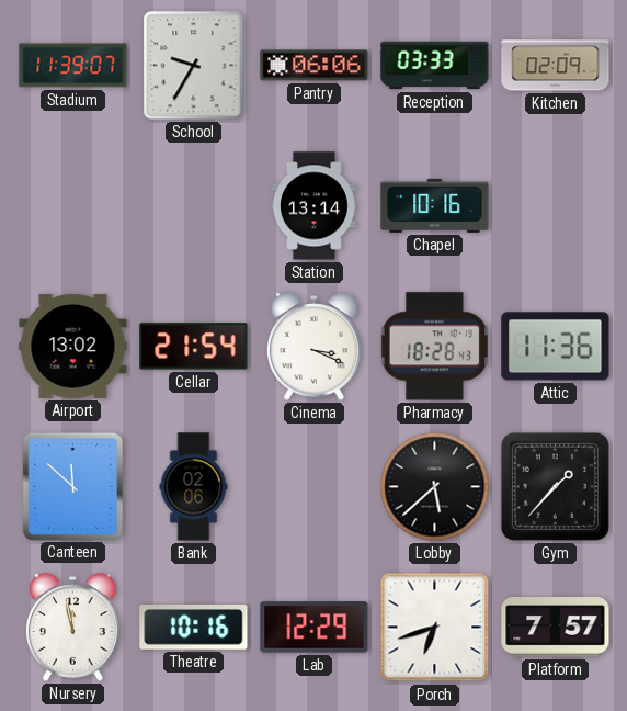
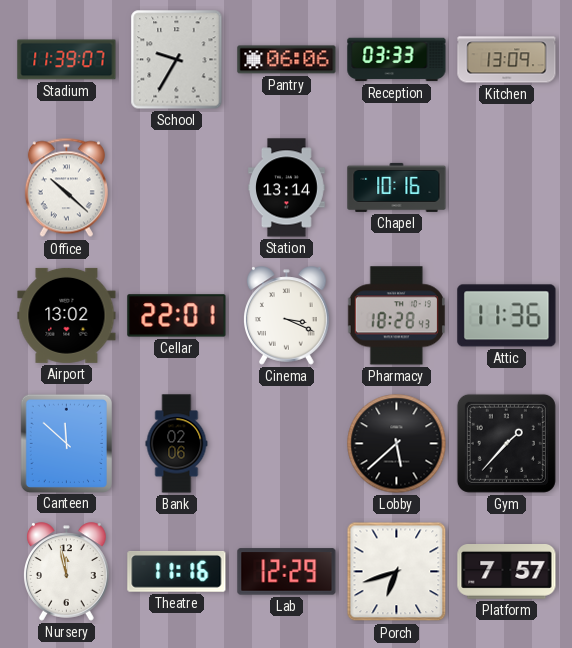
Kitchen: 02:09 -> 13:09 (507, 60)
Office: none -> 10:22 (66, 188)
Cellar: 21:54 -> 22:01 (177, 316)
Theatre: 10:16 -> 11:16 (177, 572)
